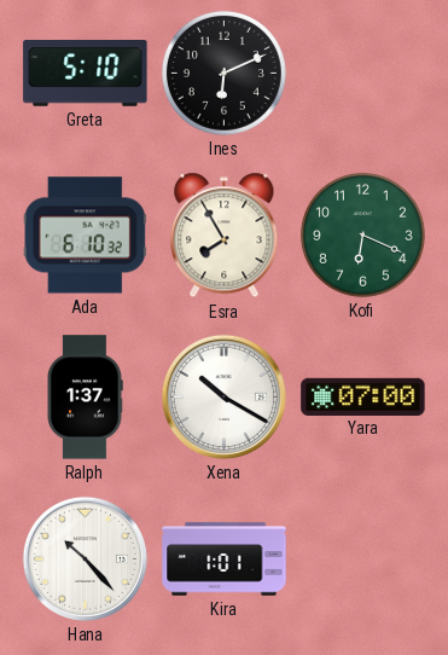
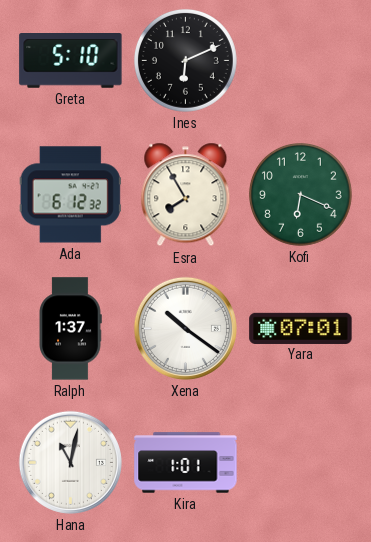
Ada: 6:10 -> 6:12 (70, 195)
Xena: 10:20 -> 10:21 (185, 328)
Yara: 07:00 -> 07:01 (301, 328)
Hana: 10:23 -> 11:02 (70, 462)
